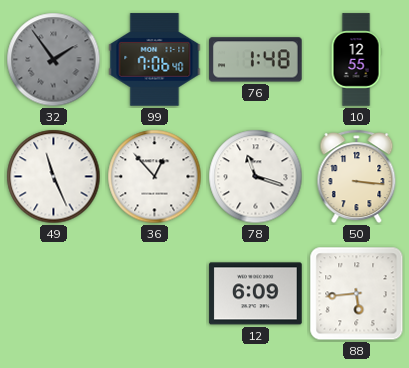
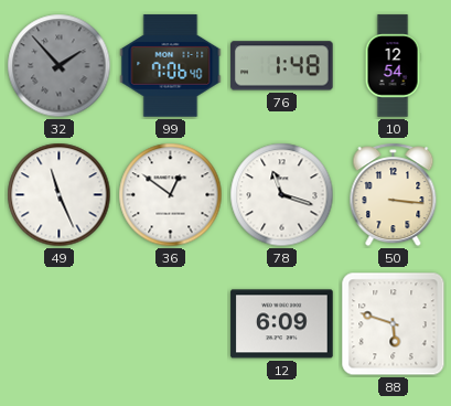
32: 1:54 -> 1:53 (60, 66)
10: 12:55 -> 12:54 (393, 66)
36: 12:53 -> 12:51 (171, 195)
88: 5:44 -> 5:48 (394, 324)
